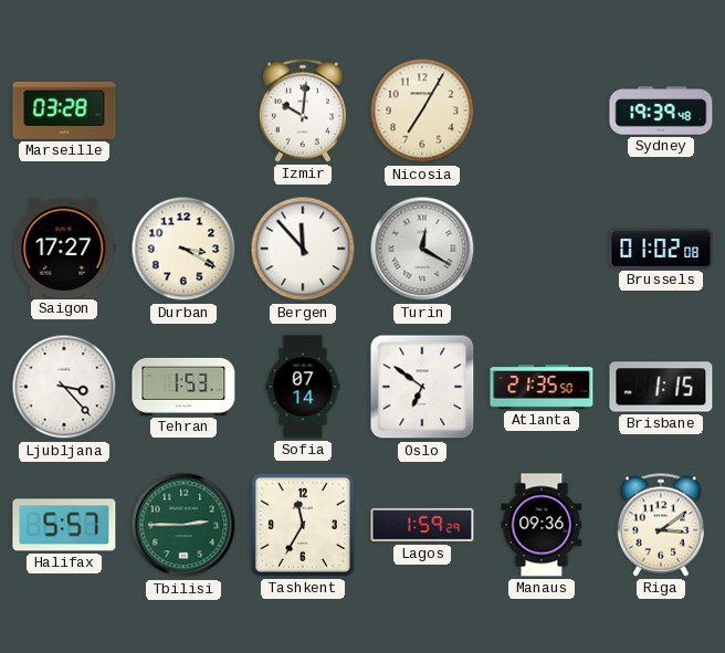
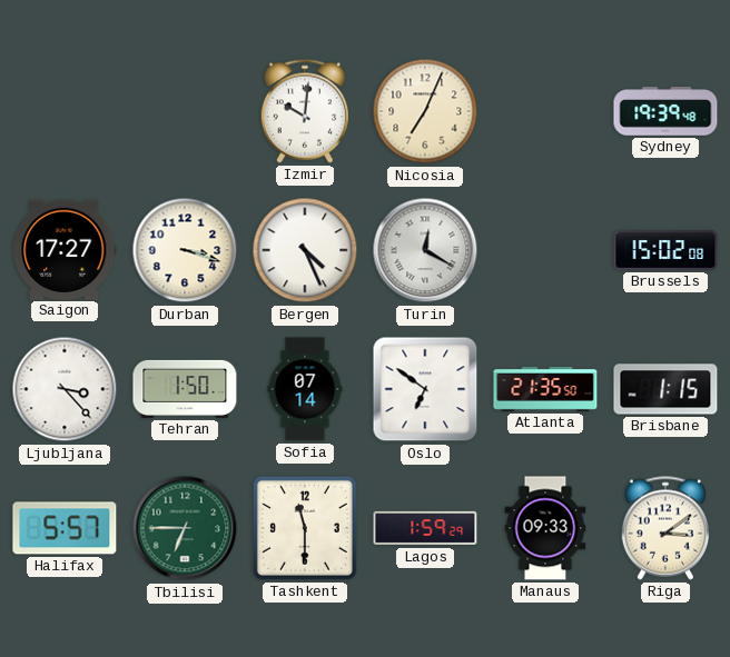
Marseille: 03:28 -> none (64, 110)
Nicosia: 7:05 -> 7:04 (425, 111)
Durban: 3:20 -> 3:18 (185, 250)
Bergen: 11:53 -> 4:26 (305, 250)
Brussels: 01:02 -> 15:02 (665, 251)
Tehran: 1:53 -> 1:50 (185, 389)
Tbilisi: 2:45 -> 6:45 (185, 528)
Tashkent: 11:35 -> 11:30 (305, 528)
Manaus: 09:36 -> 09:33 (545, 528)
